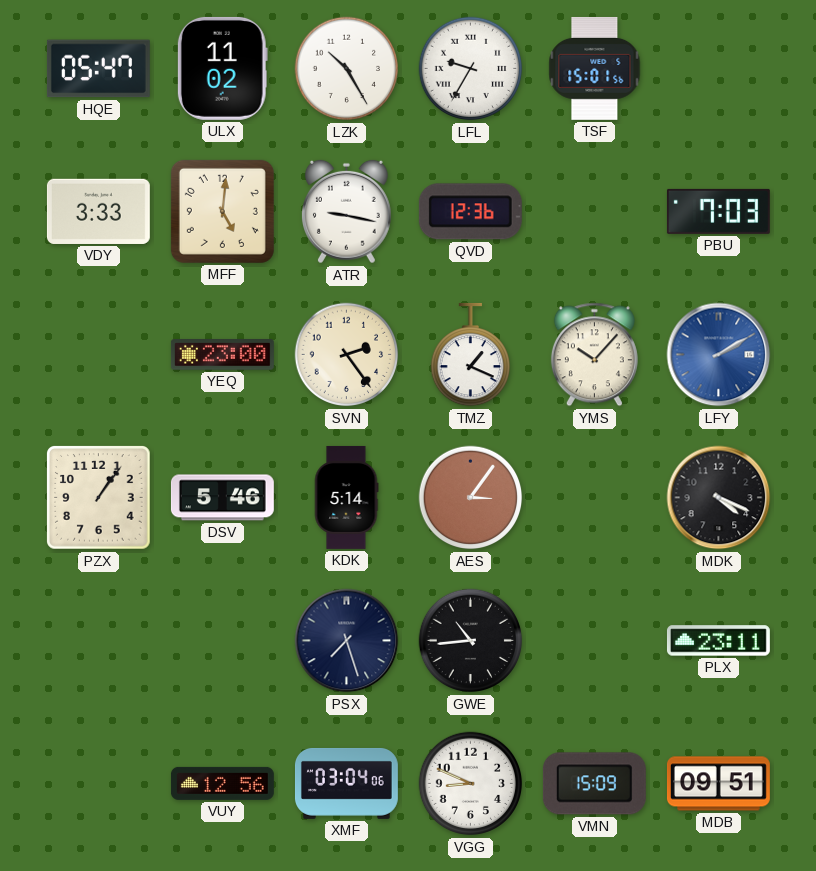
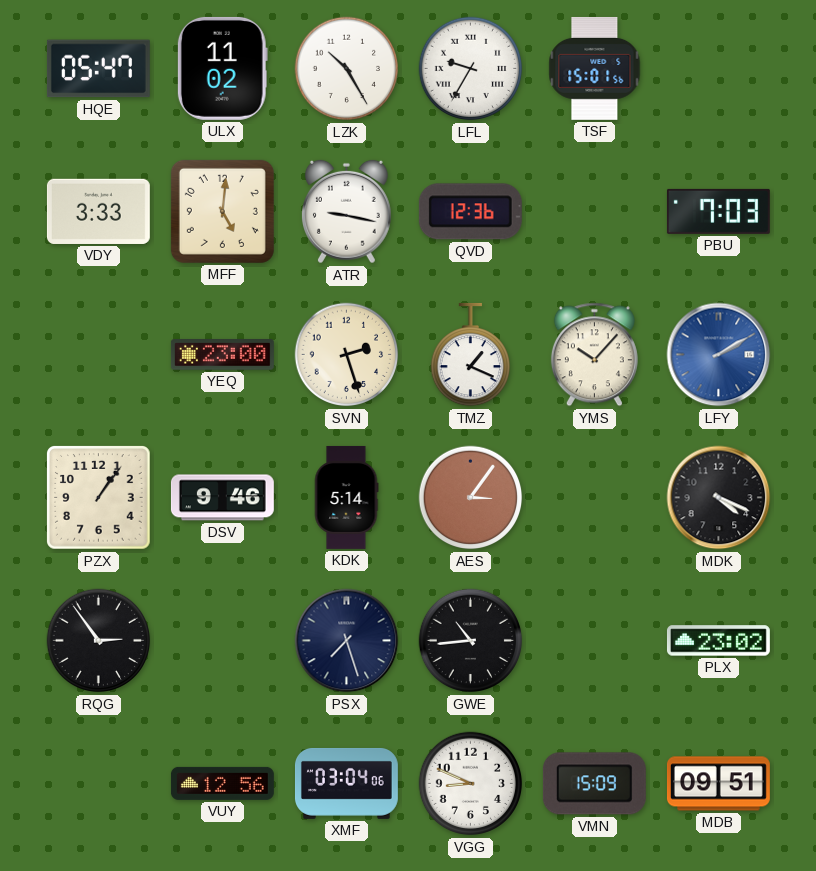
SVN: 2:24 -> 2:27 (347, 355)
DSV: 5:46 -> 9:46 (222, 498)
RQG: none -> 2:54 (99, 641)
PLX: 23:11 -> 23:02 (718, 641)
